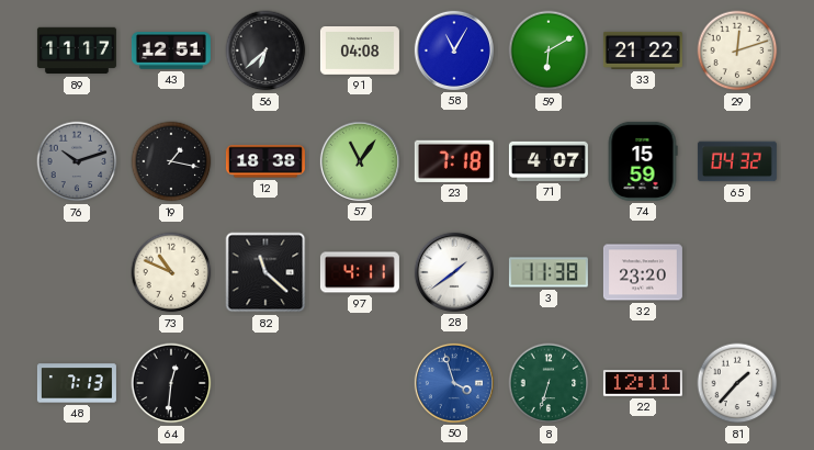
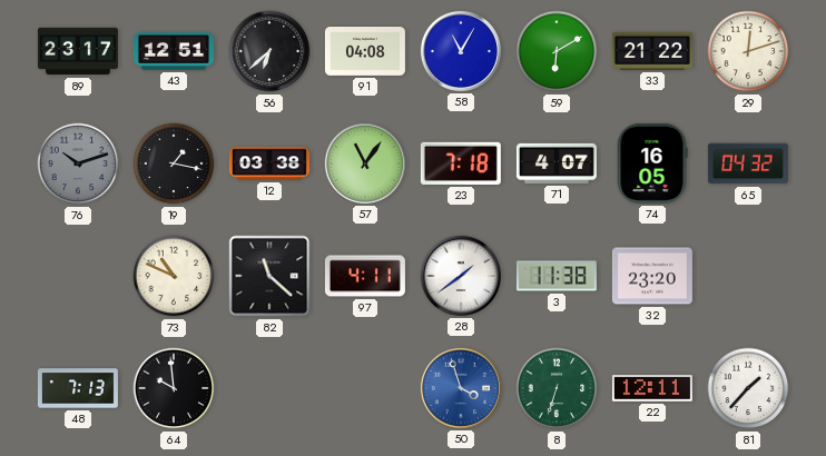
89: 11:17 -> 23:17 (78, 51)
12: 18:38 -> 03:38 (269, 163)
74: 15:59 -> 16:05 (652, 163)
64: 12:31 -> 9:59 (174, 388)
